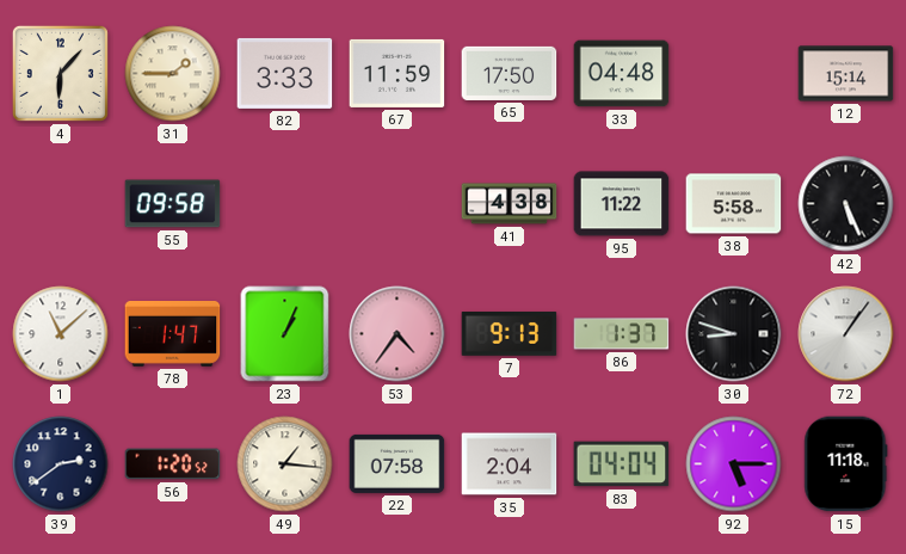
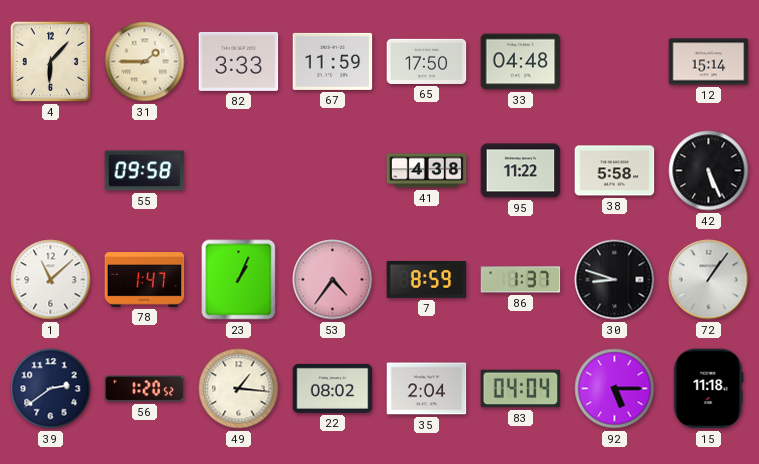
7: 9:13 -> 8:59 (427, 279)
22: 07:58 -> 08:02 (333, 388)
